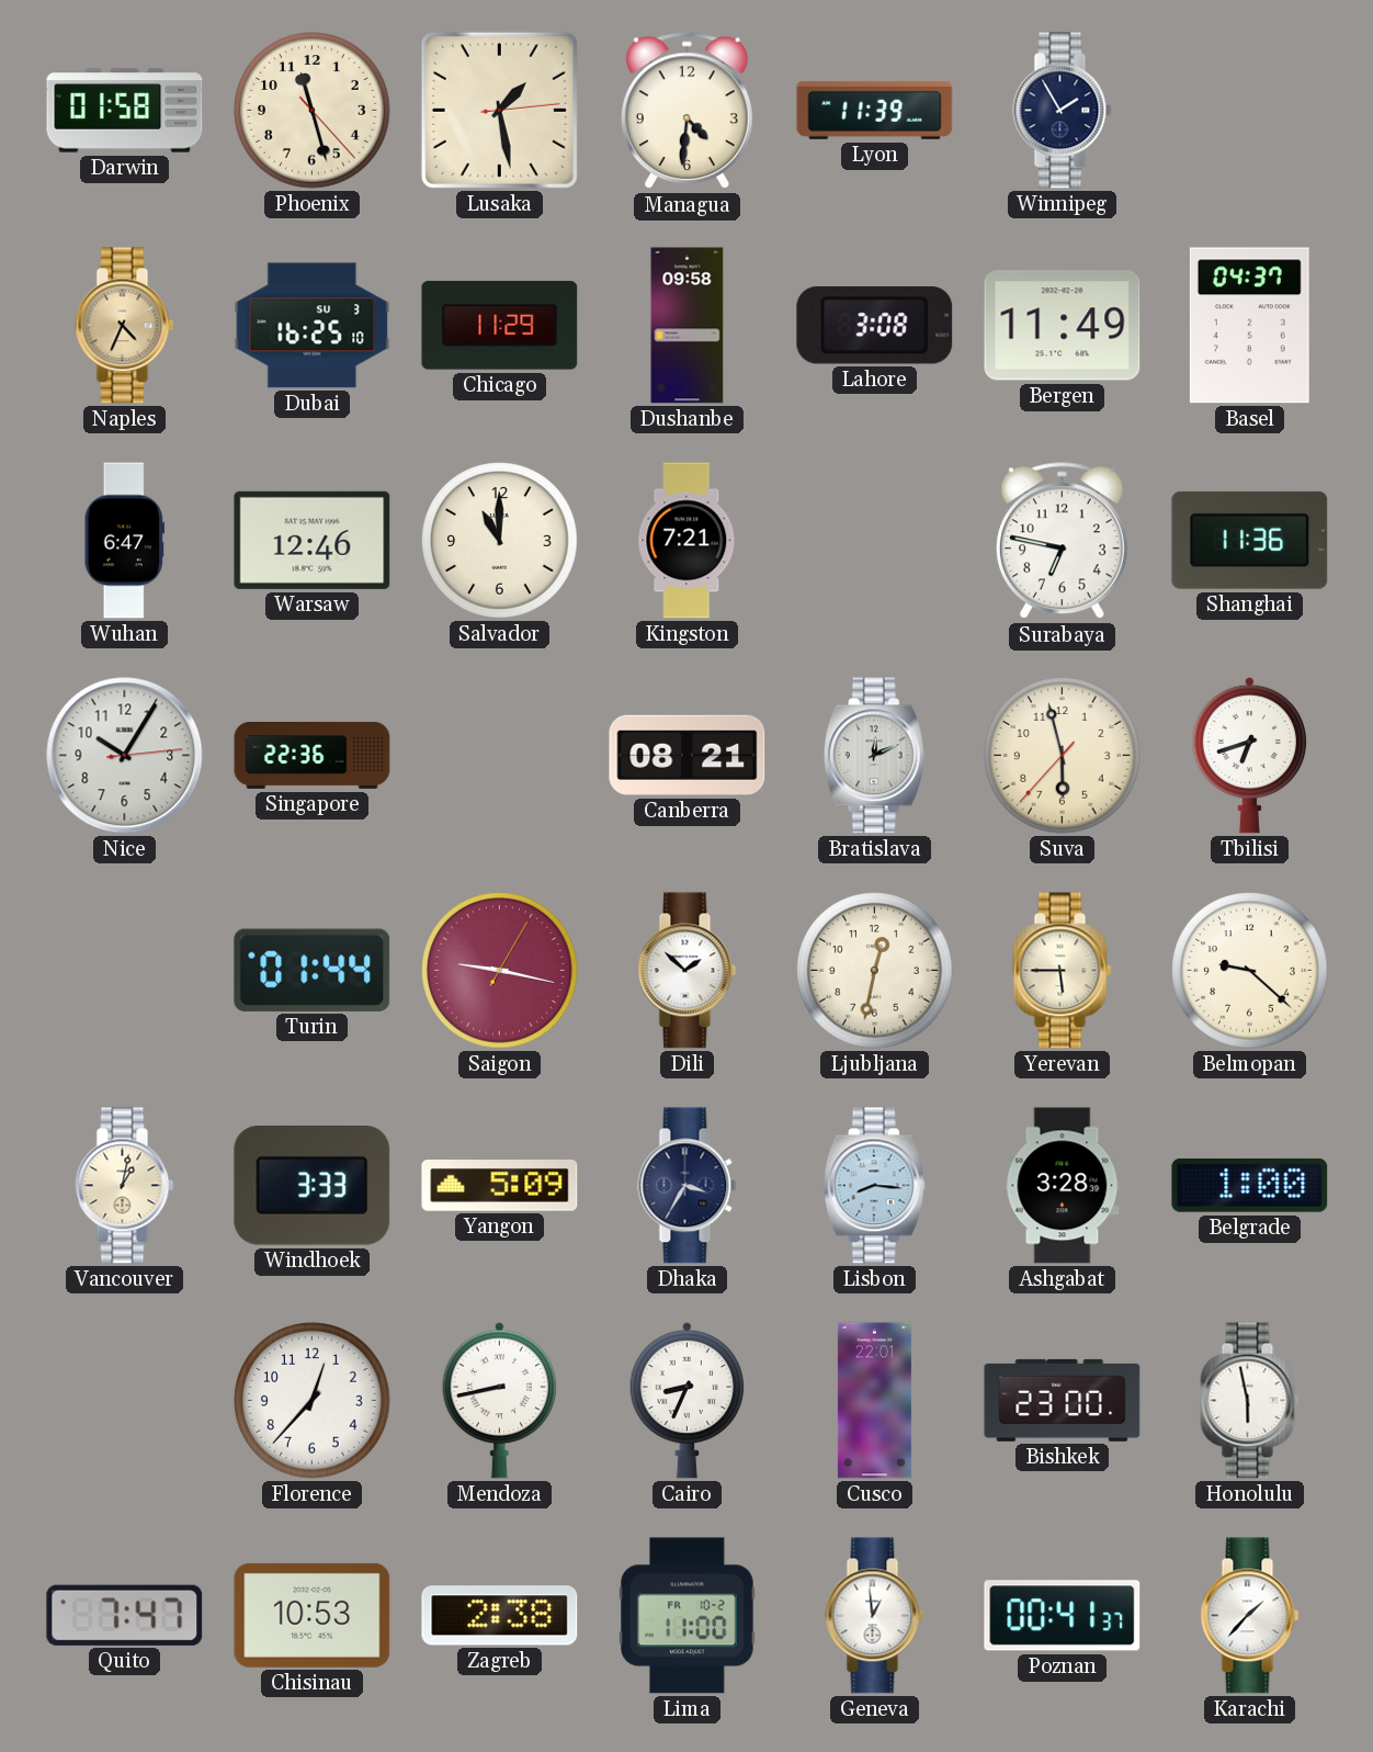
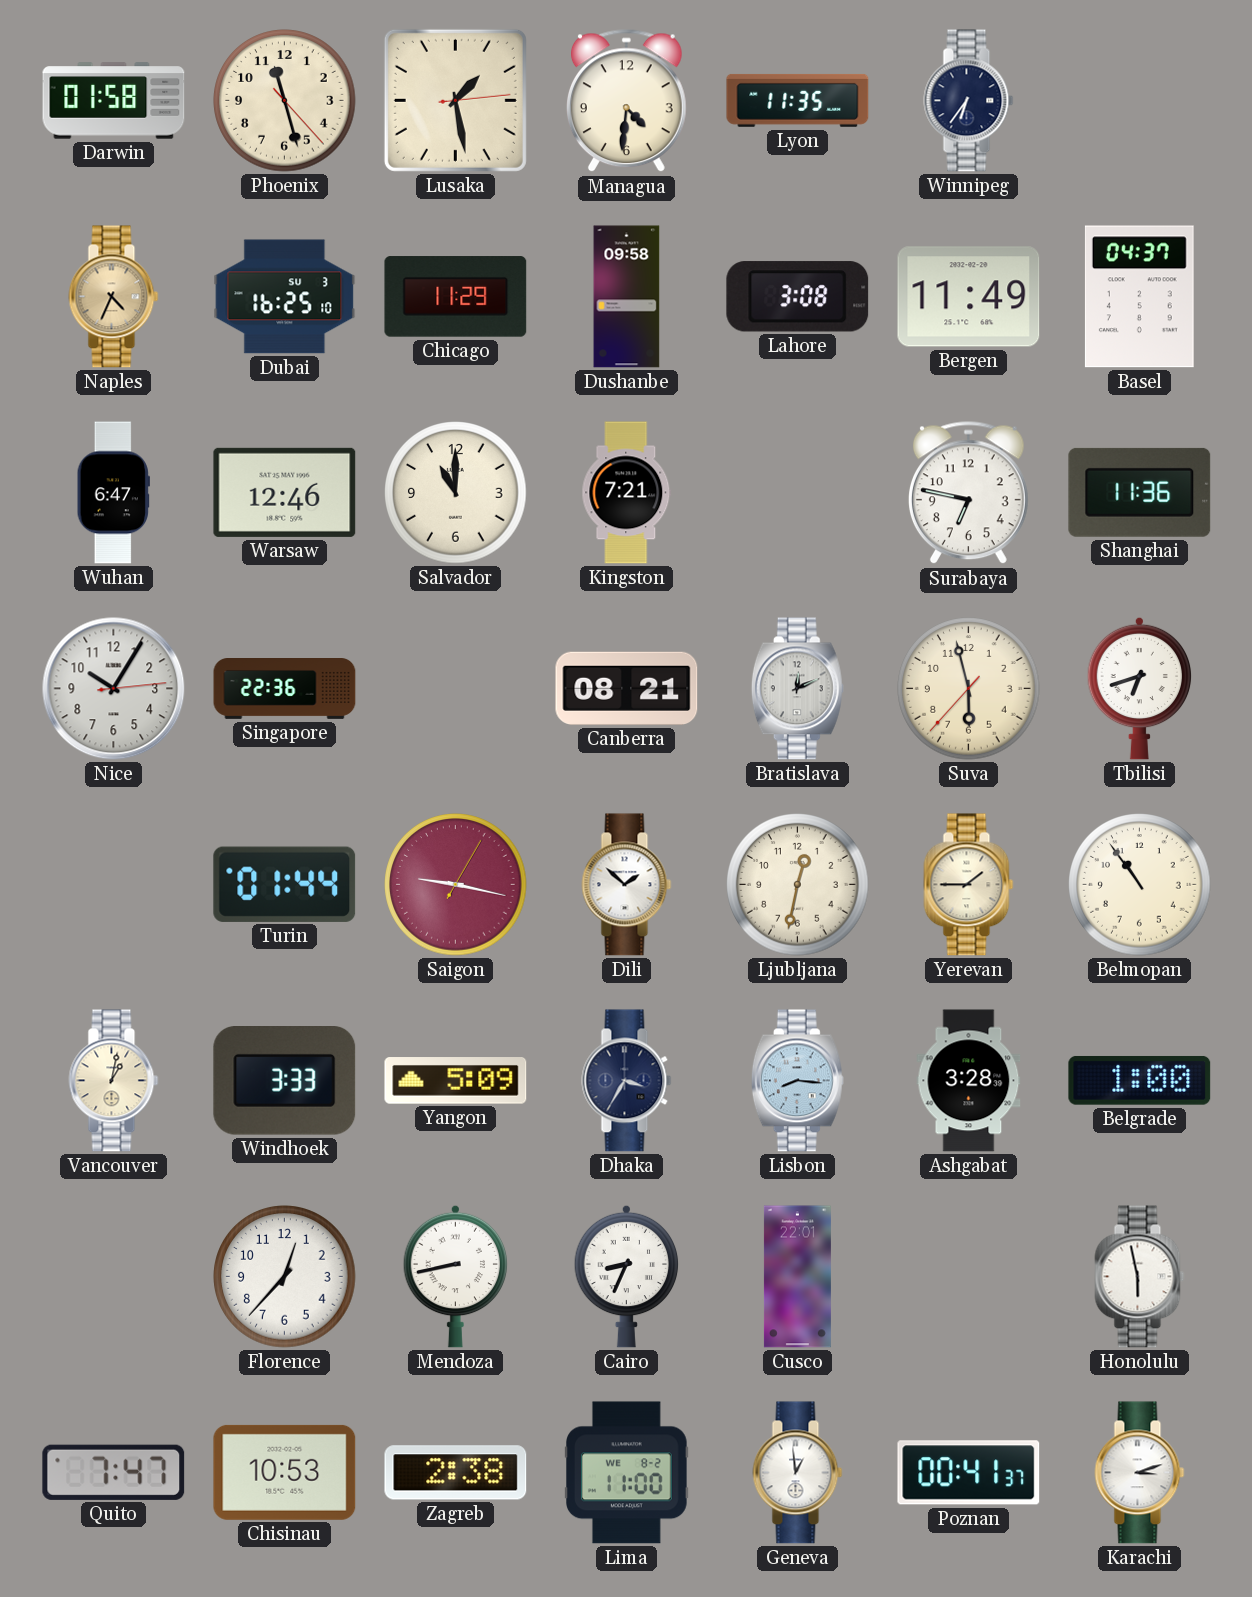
Lyon: 11:39 -> 11:35 (798, 100)
Winnipeg: 1:55 -> 6:36 (969, 101)
Yerevan: 5:45 -> 1:45 (969, 885)
Belmopan: 9:22 -> 10:54 (1140, 885)
Bishkek: 23:00 -> none (1063, 1400)
Lima date: FR 10-2 -> WE 8-2 (627, 1473)
Karachi: 1:37 -> 3:12 (1140, 1473)
